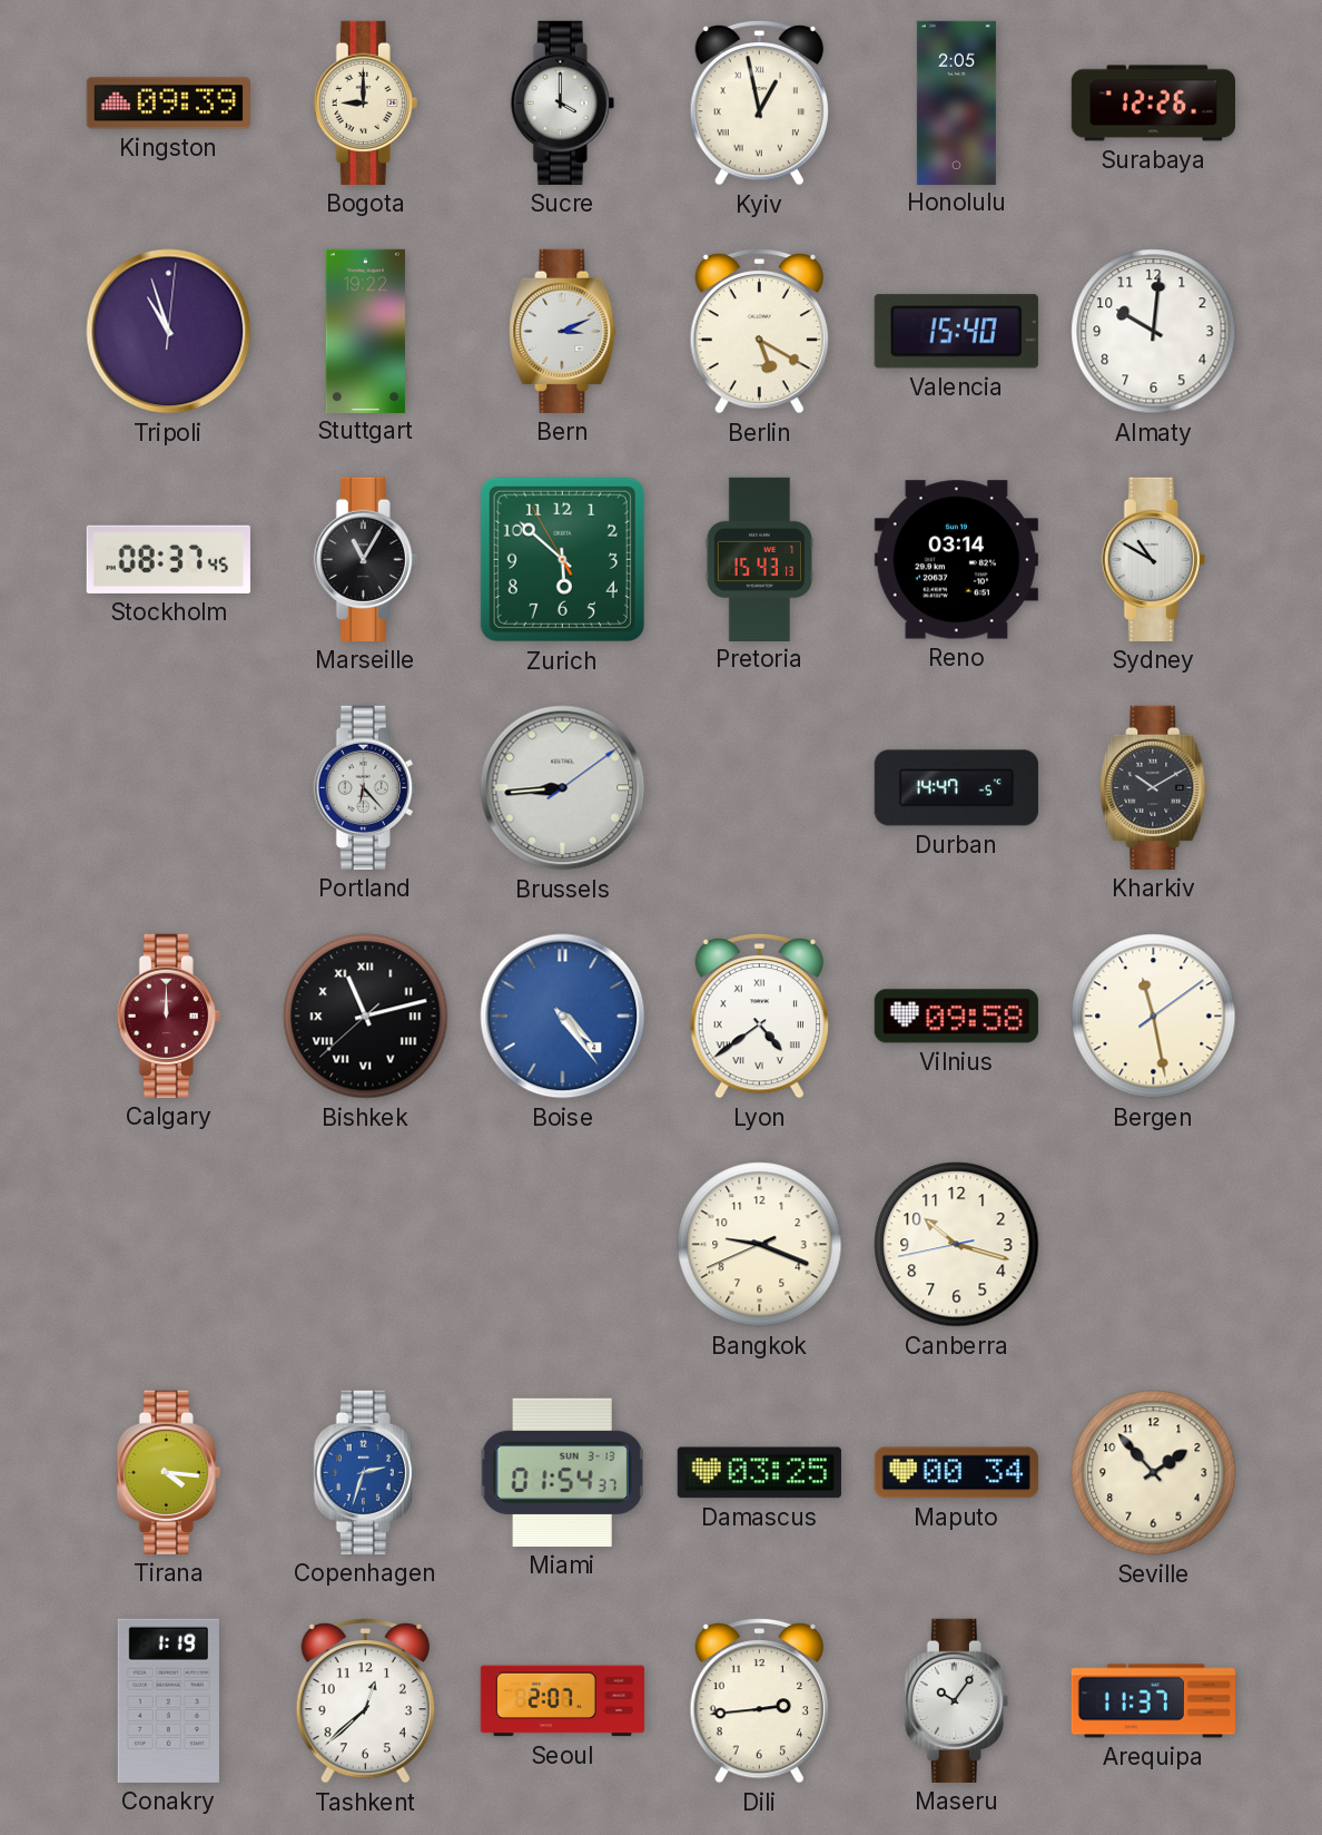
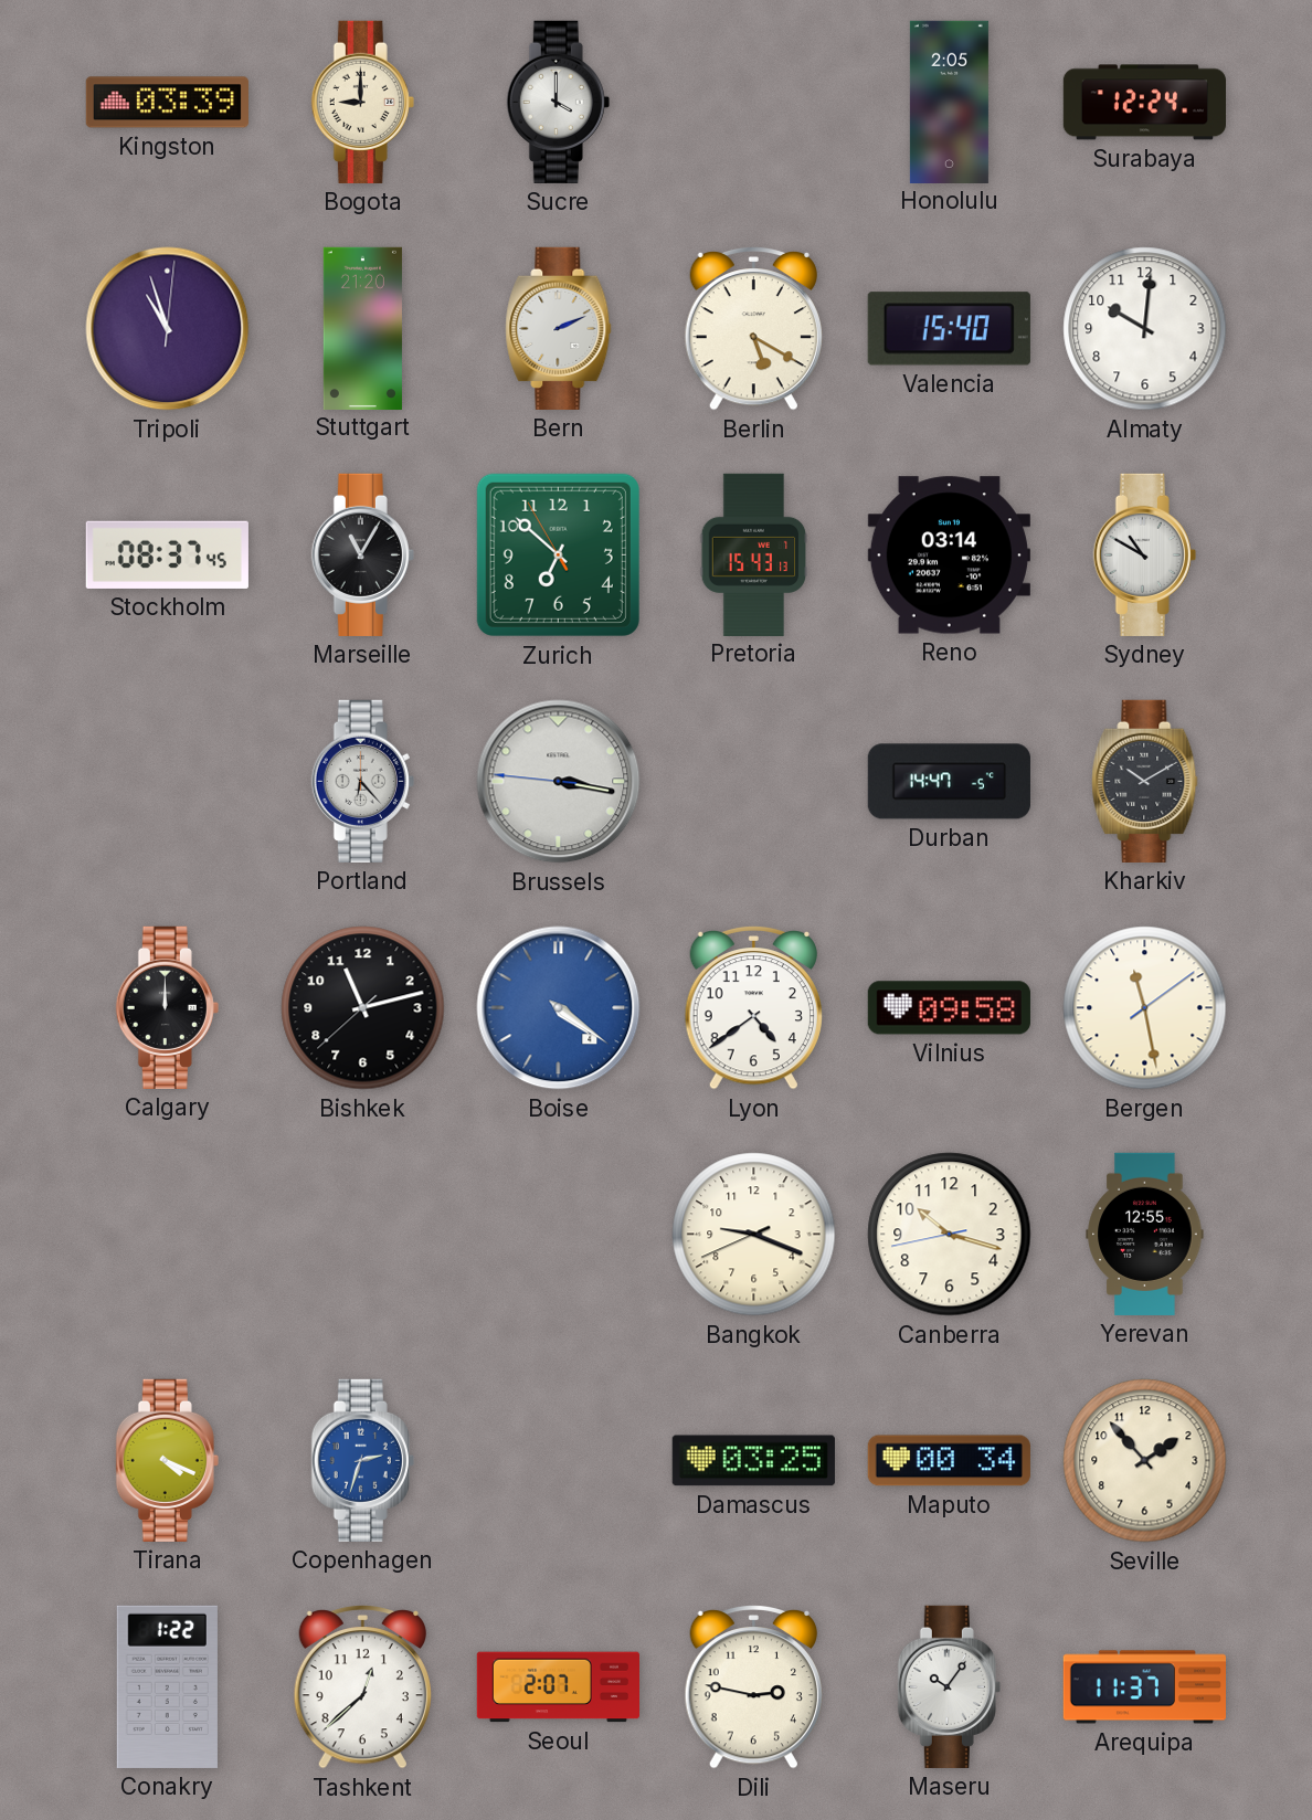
Kingston: 09:39 -> 03:39 (167, 103)
Kyiv: 12:58 -> none (759, 102)
Surabaya: 12:26 -> 12:24 (1144, 103)
Stuttgart: 19:22 -> 21:20 (362, 328)
Bern: 3:11 -> 2:11 (559, 328)
Zurich: 5:51 -> 6:51 (558, 554)
Brussels: 8:44 -> 3:16 (559, 782)
Calgary dial: burgundy -> black (167, 1007)
Bishkek numerals: Roman -> Arabic (363, 1008)
Boise: 4:24 -> 4:21 (559, 1008)
Lyon numerals: Roman -> Arabic (753, 1007)
Yerevan: none -> 12:55 (1145, 1234)
Tirana: 4:16 -> 4:19 (167, 1460)
Miami: 01:54 -> none (563, 1472)
Conakry: 1:19 -> 1:22 (167, 1686)
Dili: 2:44 -> 2:47 (753, 1686)
